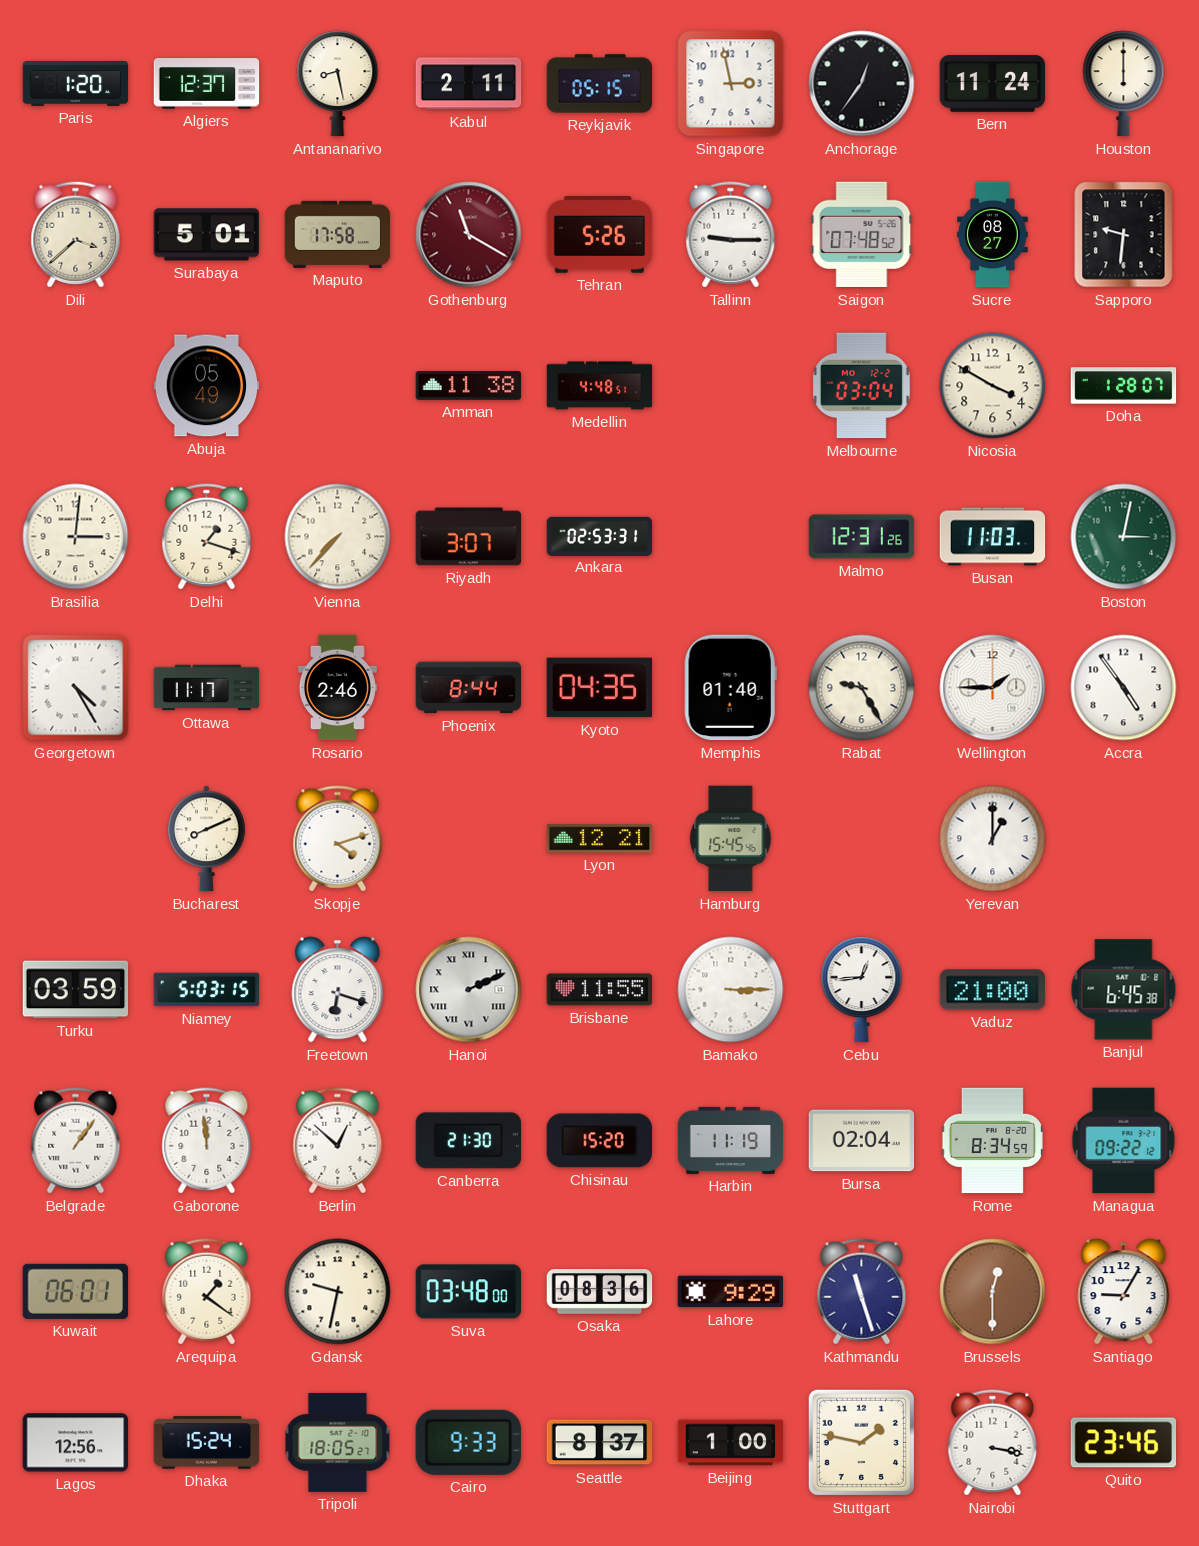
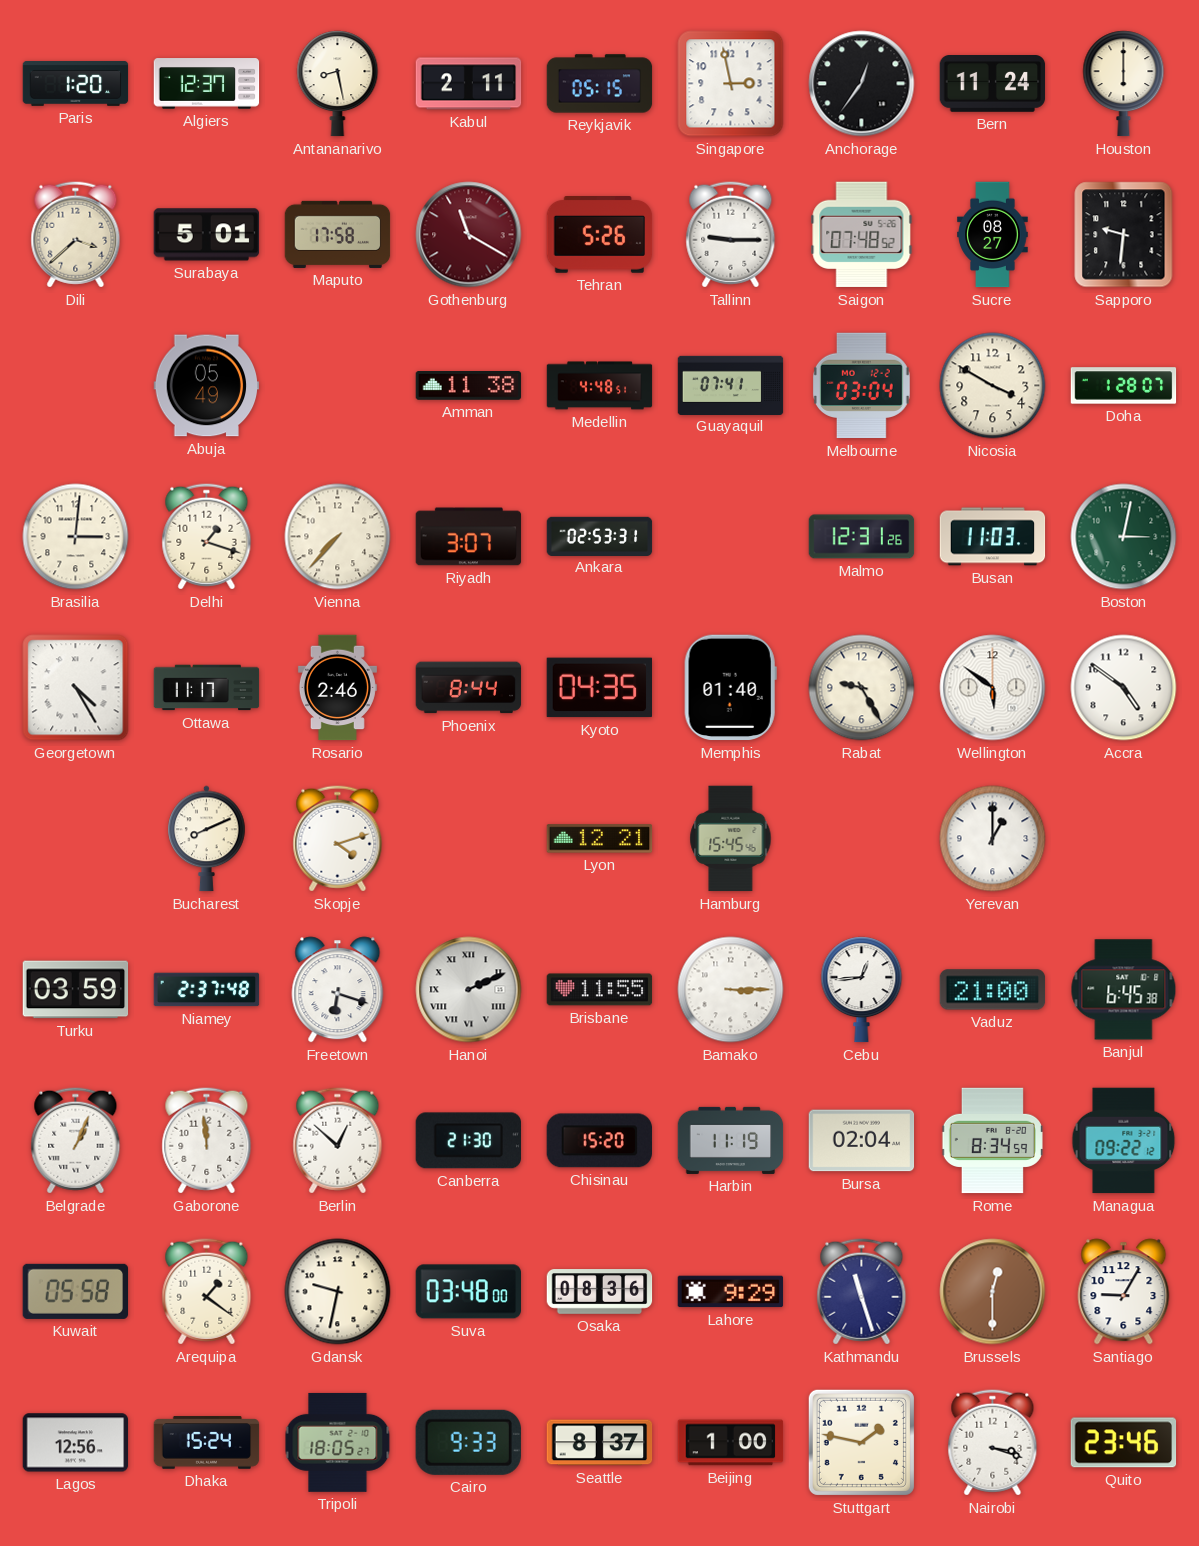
Guayaquil: none -> 07:41 (731, 385)
Wellington: 1:45 -> 5:51 (993, 688)
Accra: 4:54 -> 4:51 (1124, 688)
Niamey: 5:03 -> 2:37 (207, 990)
Belgrade: 1:06 -> 1:04 (76, 1141)
Kuwait: 06:01 -> 05:58 (76, 1291)
Nairobi: 3:17 -> 3:18 (993, 1443)
